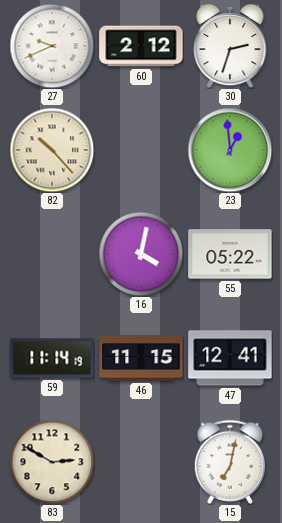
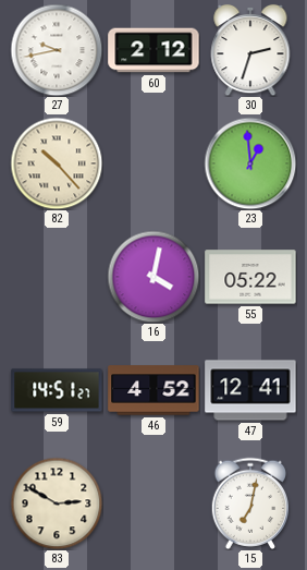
27: 9:41 -> 9:43 (57, 50)
59: 11:14 -> 14:51 (57, 390)
46: 11:15 -> 4:52 (153, 390)
